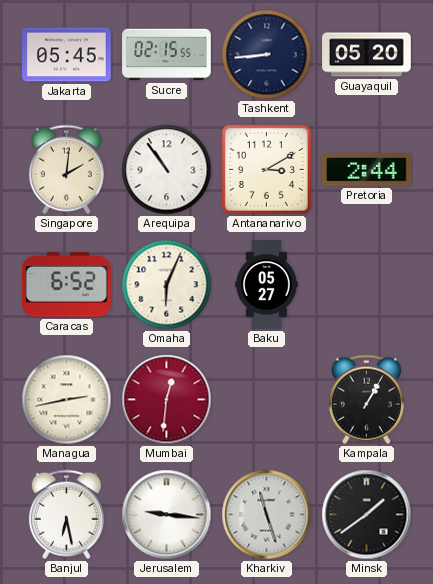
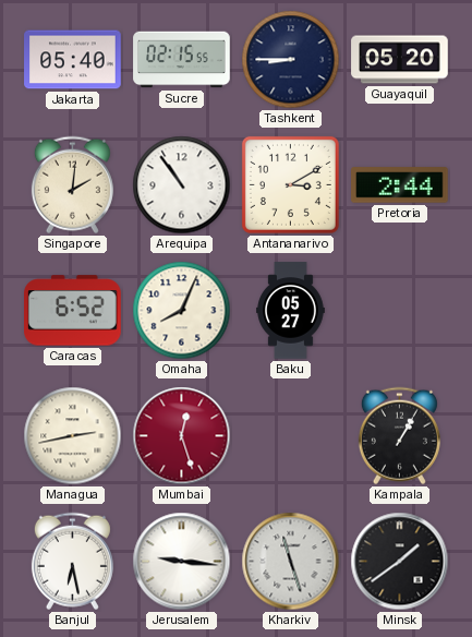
Jakarta: 05:45 -> 05:40 (73, 60)
Tashkent: 8:44 -> 8:45 (291, 60)
Omaha: 6:04 -> 8:04 (182, 311)
Mumbai: 12:31 -> 12:27 (182, 436)
